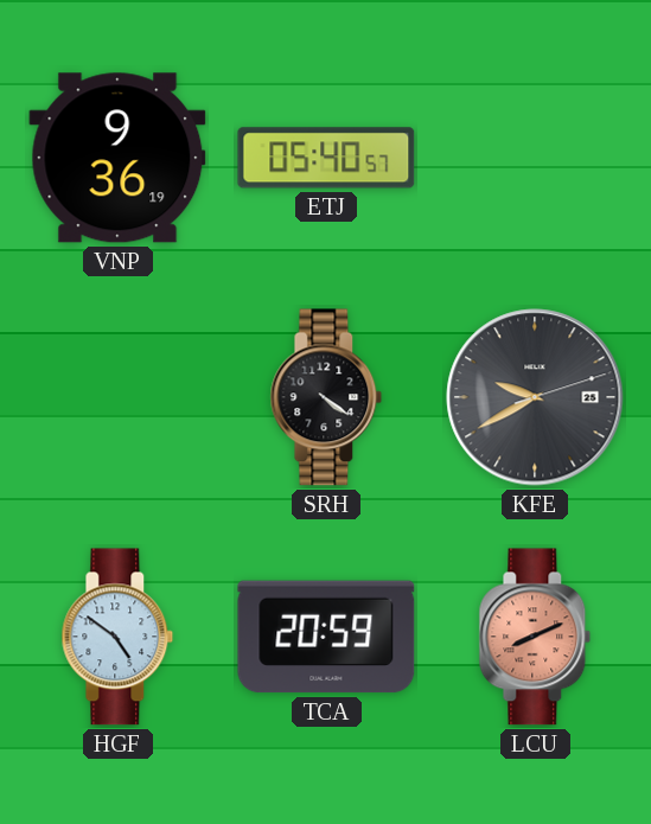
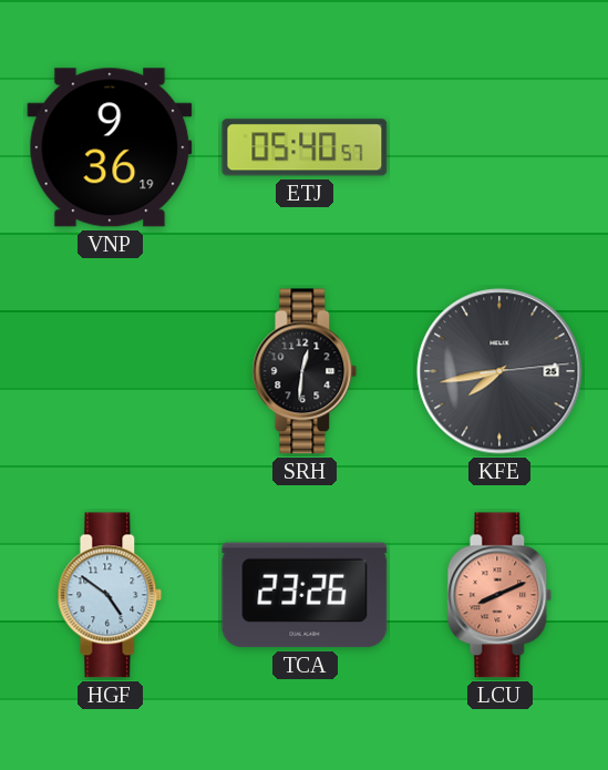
SRH: 4:21 -> 12:31 (305, 371)
KFE: 9:40 -> 7:43 (499, 371)
TCA: 20:59 -> 23:26 (305, 595)
